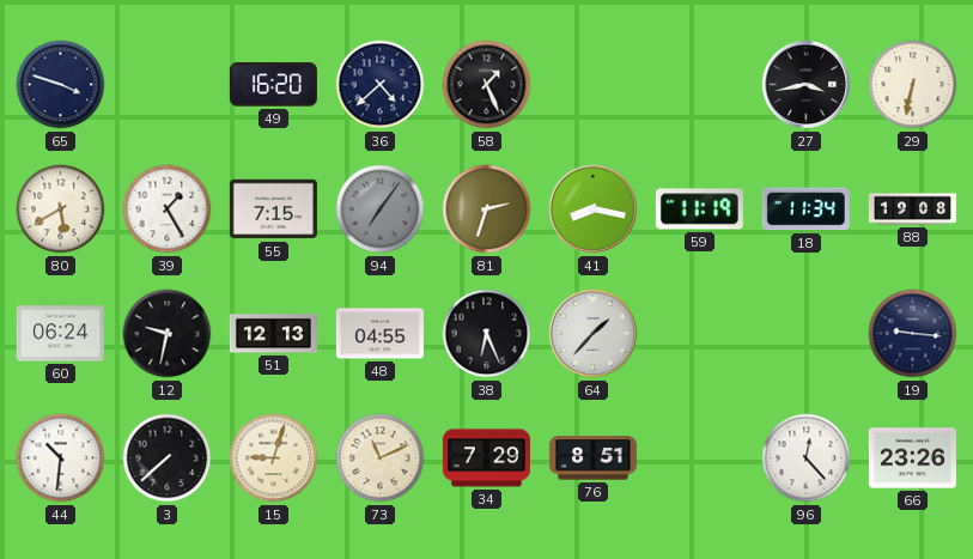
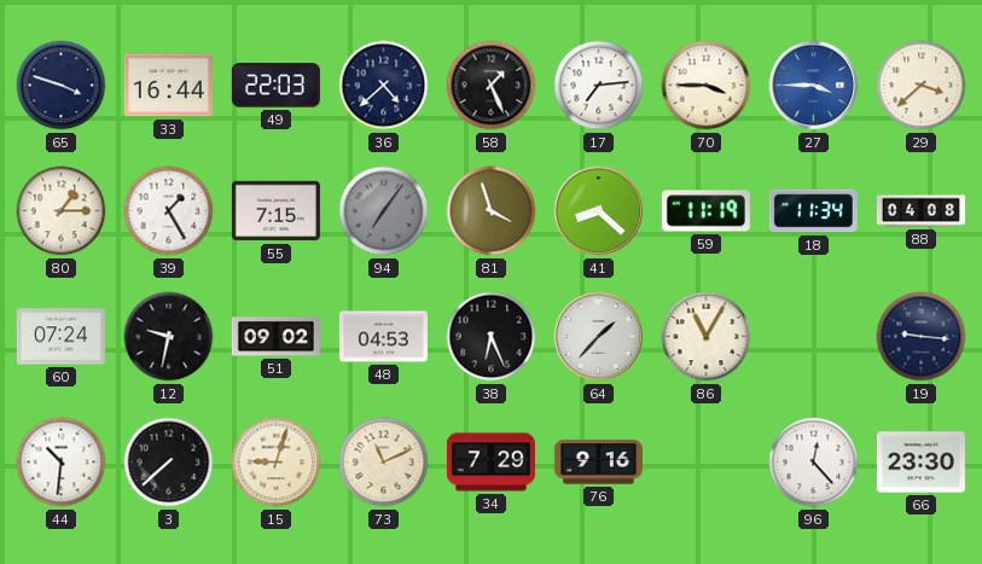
33: none -> 16:44 (168, 86)
49: 16:20 -> 22:03 (275, 86)
17: none -> 7:14 (599, 86)
70: none -> 3:45 (707, 86)
27: 3:43 -> 3:45 (814, 86)
27 dial: black -> blue (814, 86)
29: 6:32 -> 3:38 (922, 86)
80: 5:40 -> 1:15 (62, 211)
81: 2:33 -> 3:57 (492, 211)
41: 8:17 -> 8:22 (599, 211)
88: 19:08 -> 04:08 (920, 211)
60: 06:24 -> 07:24 (60, 337)
51: 12:13 -> 09:02 (275, 337)
48: 04:55 -> 04:53 (383, 337)
86: none -> 11:05 (707, 337)
76: 8:51 -> 9:16 (598, 463)
66: 23:26 -> 23:30 (920, 463)
